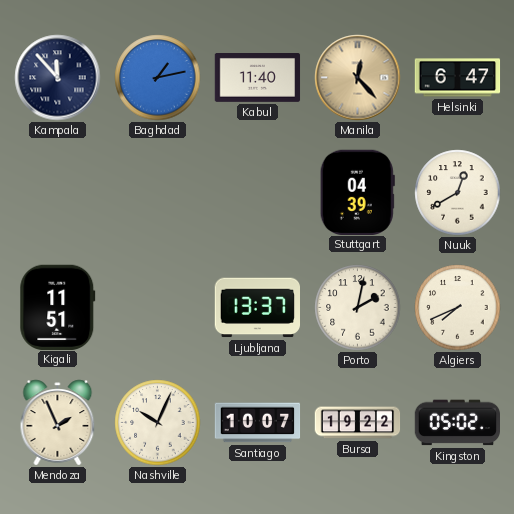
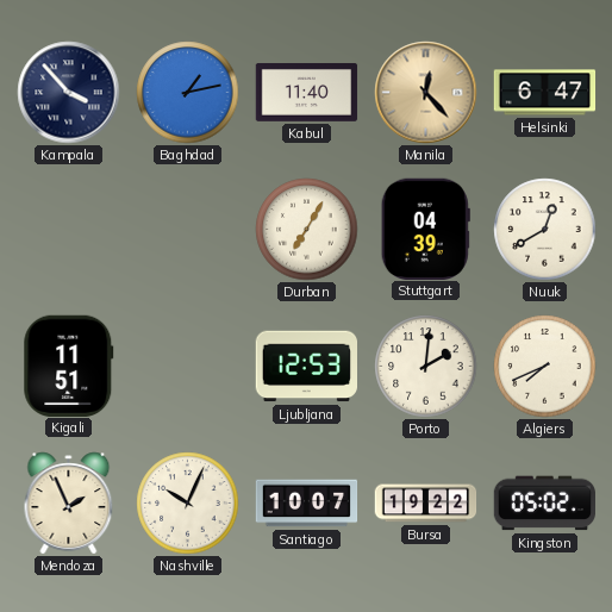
Kampala: 11:53 -> 3:53 (69, 93)
Durban: none -> 7:05 (307, 230)
Ljubljana: 13:37 -> 12:53 (306, 367)
Porto: 2:02 -> 2:01 (426, 367)
